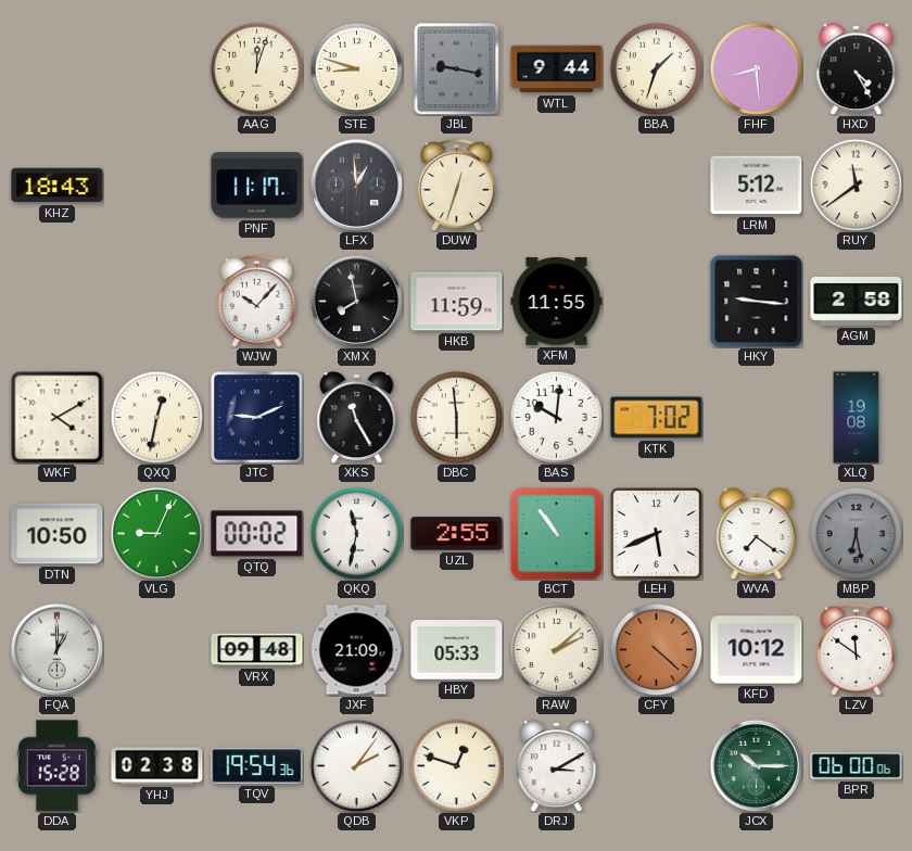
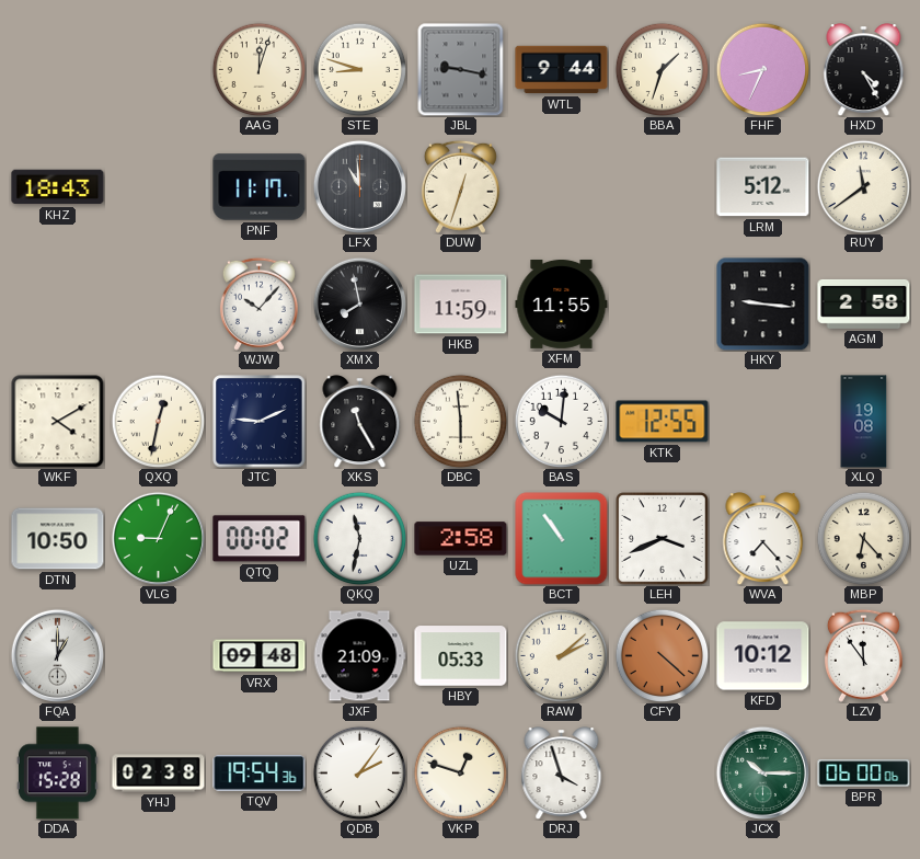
FHF: 8:29 -> 8:34 (762, 69)
LFX: 12:59 -> 10:59 (359, 186)
KTK: 7:02 -> 12:55 (663, 422)
UZL: 2:55 -> 2:58 (461, 539)
LEH: 5:41 -> 3:41 (663, 539)
WVA: 7:21 -> 7:23 (763, 539)
MBP: 6:28 -> 6:23 (863, 538)
MBP dial: grey -> cream (863, 538)
LZV: 11:51 -> 11:54 (863, 655)
DRJ: 3:10 -> 3:57 (562, 774)
